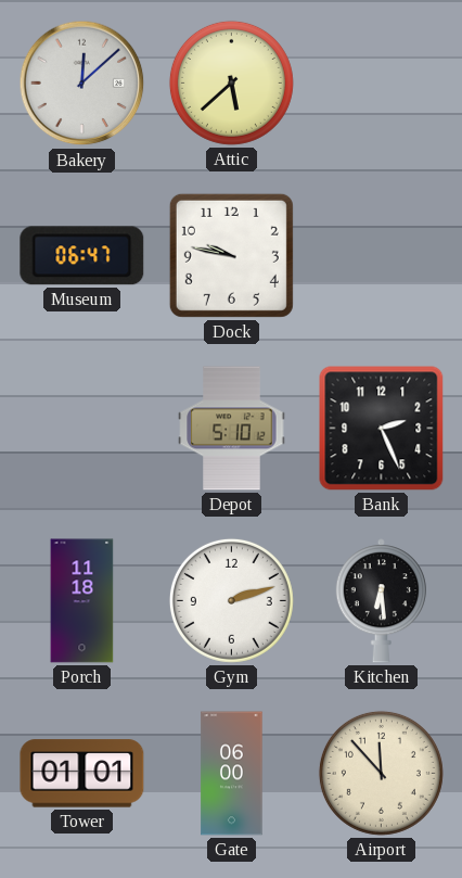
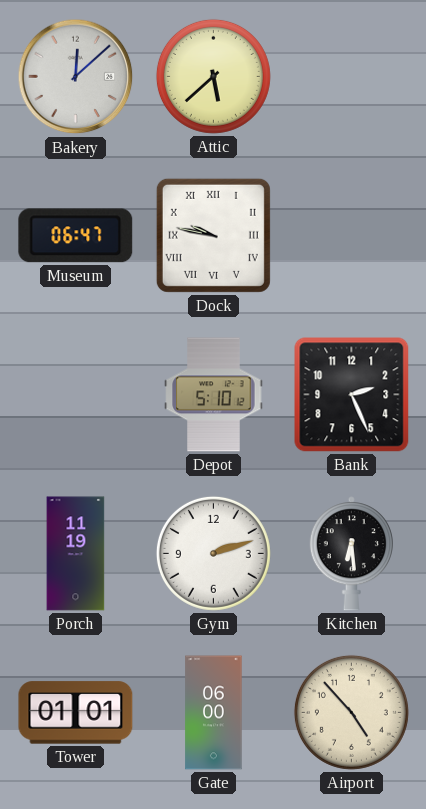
Dock numerals: Arabic -> Roman (213, 235)
Porch: 11:18 -> 11:19 (76, 554)
Airport: 11:53 -> 4:53 (351, 712)
